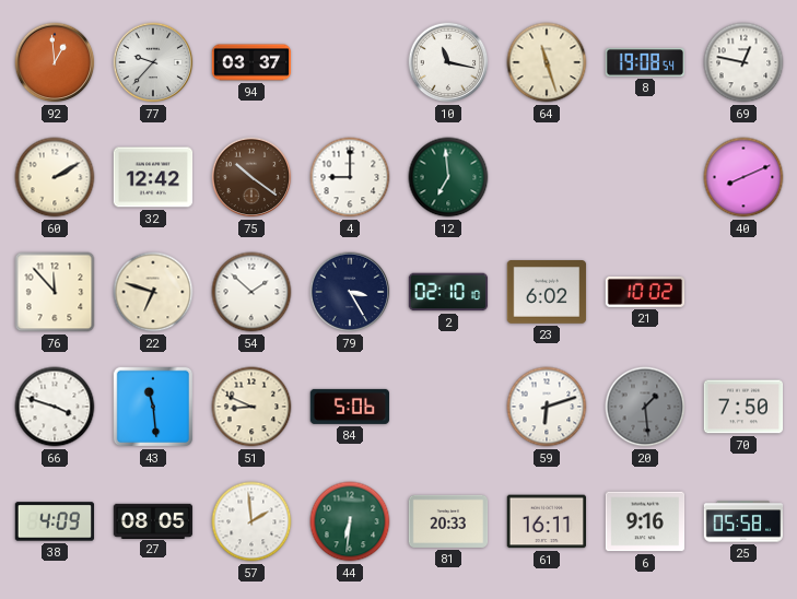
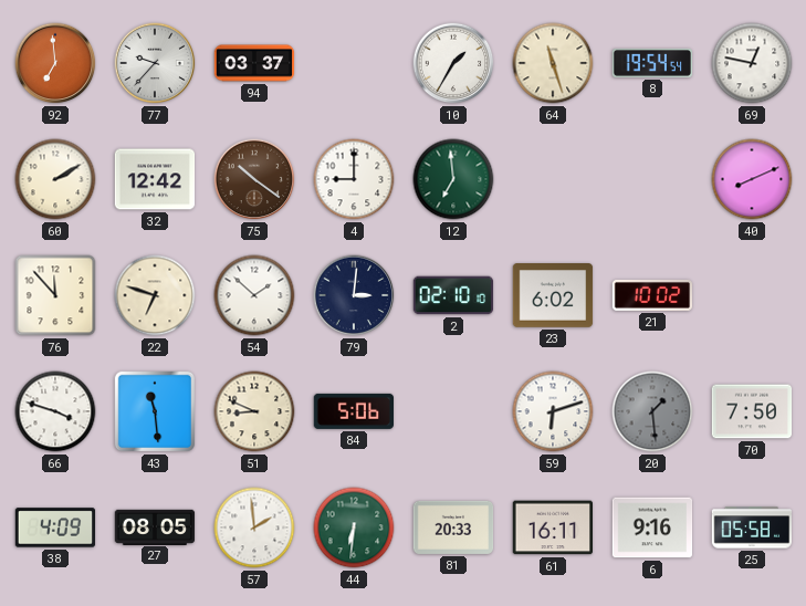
92: 12:59 -> 6:59 (55, 63)
10: 11:17 -> 1:35 (453, 63)
8: 19:08 -> 19:54 (652, 63)
79: 3:25 -> 3:01 (354, 295)
